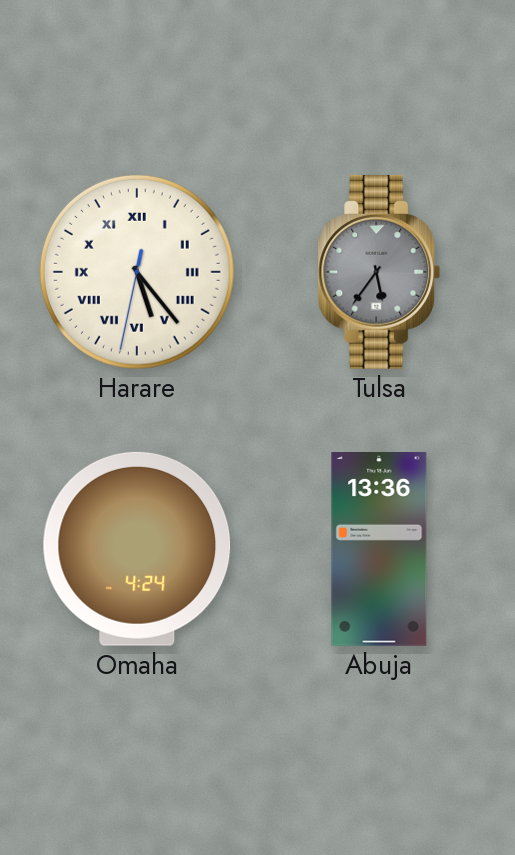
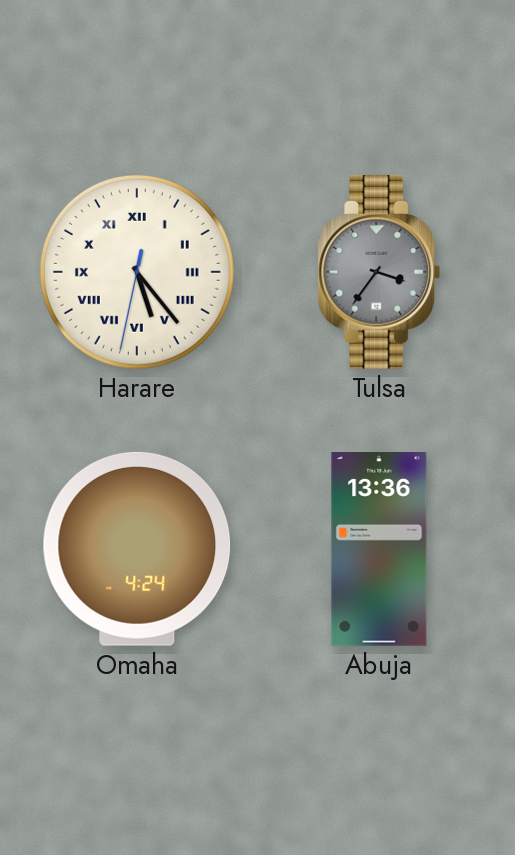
Tulsa: 5:36 -> 3:36 (379, 272)
